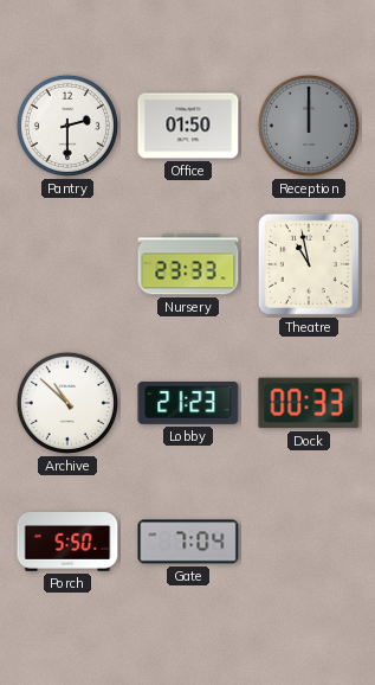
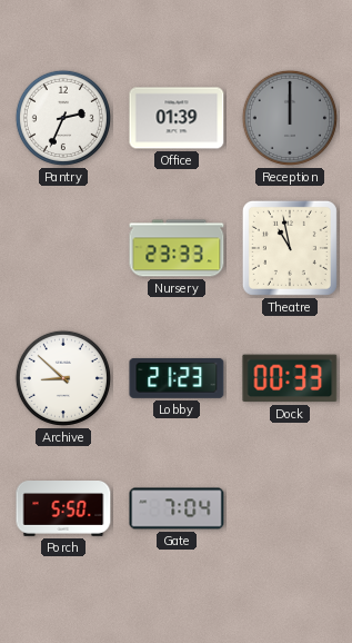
Pantry: 2:30 -> 2:34 (63, 118)
Office: 01:50 -> 01:39 (177, 118)
Archive: 10:52 -> 8:52 (63, 378)
